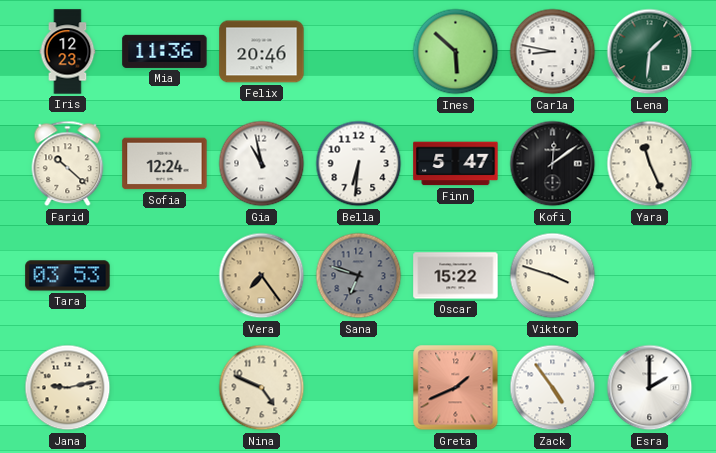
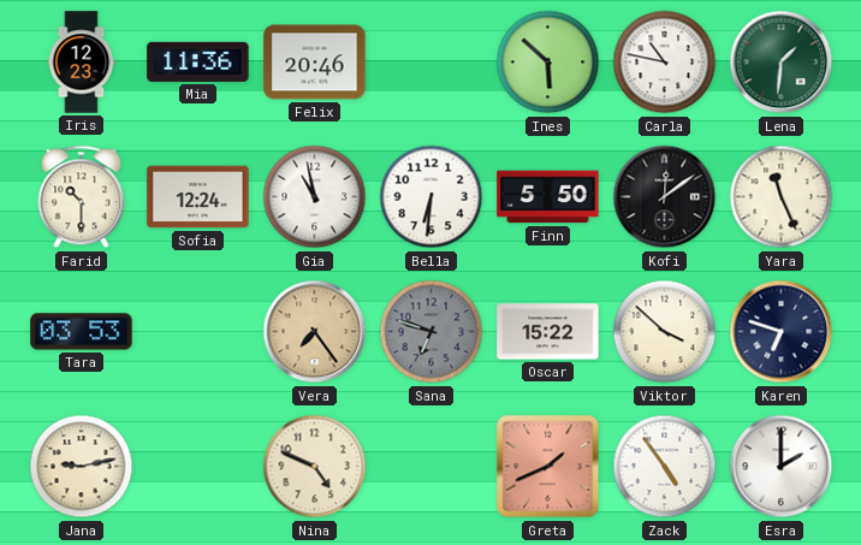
Carla: 8:47 -> 10:47 (665, 63)
Farid: 10:22 -> 10:30 (82, 197)
Finn: 5:47 -> 5:50 (548, 197)
Viktor: 3:48 -> 3:52 (665, 332)
Karen: none -> 6:48 (782, 332)
